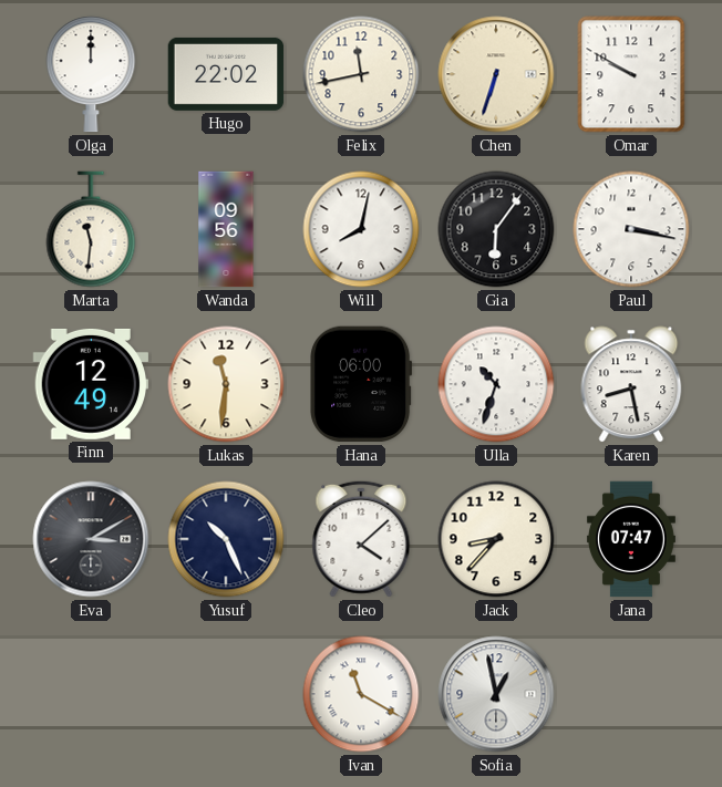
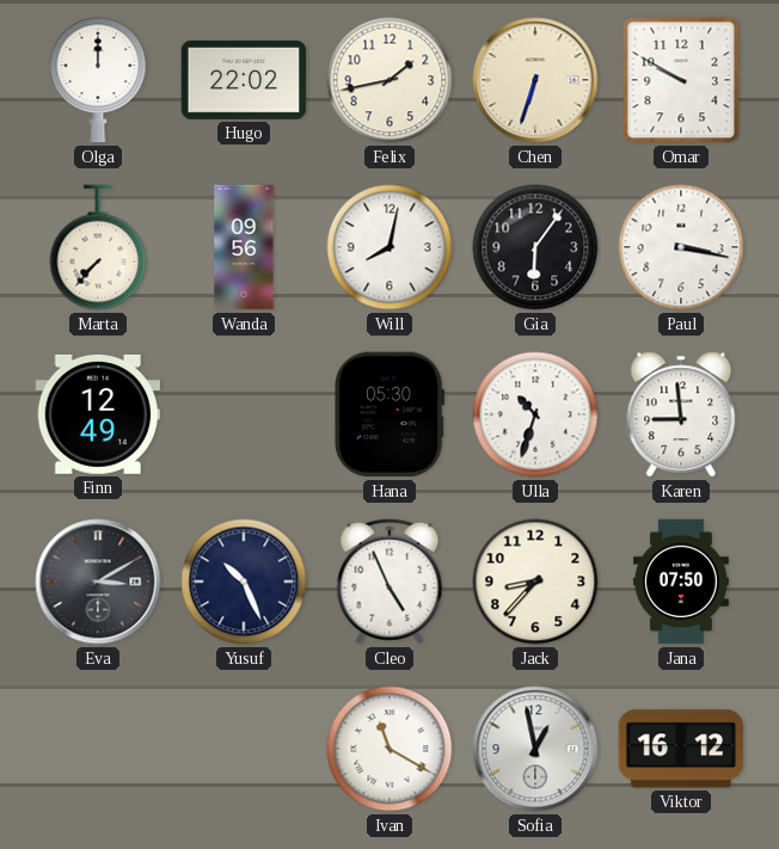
Felix: 11:43 -> 1:43 (390, 80)
Marta: 11:31 -> 7:37 (98, 247)
Lukas: 11:31 -> none (226, 384)
Hana: 06:00 -> 05:30 (390, 414)
Karen: 8:28 -> 8:59 (681, 414)
Cleo: 4:08 -> 4:56 (390, 582)
Jana: 07:47 -> 07:50 (681, 582)
Viktor: none -> 16:12 (681, 749)
